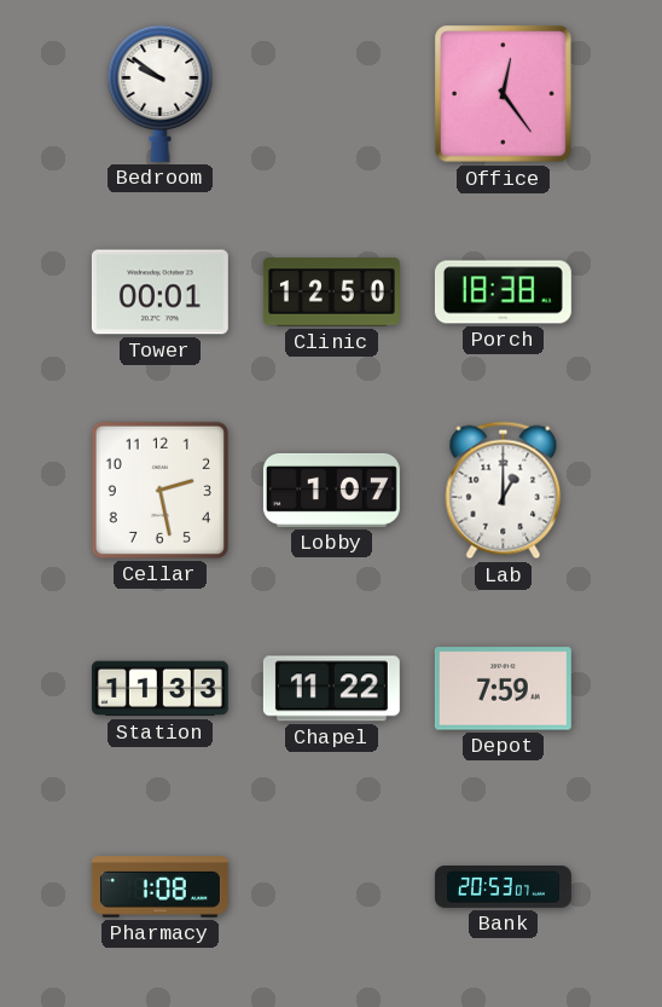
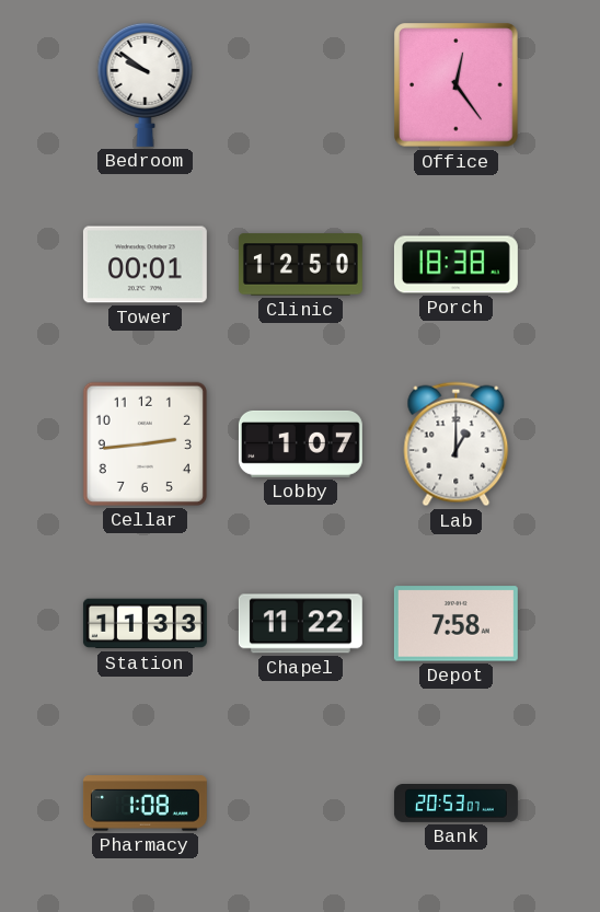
Cellar: 2:28 -> 2:44 (145, 443)
Depot: 7:59 -> 7:58 (455, 624)
